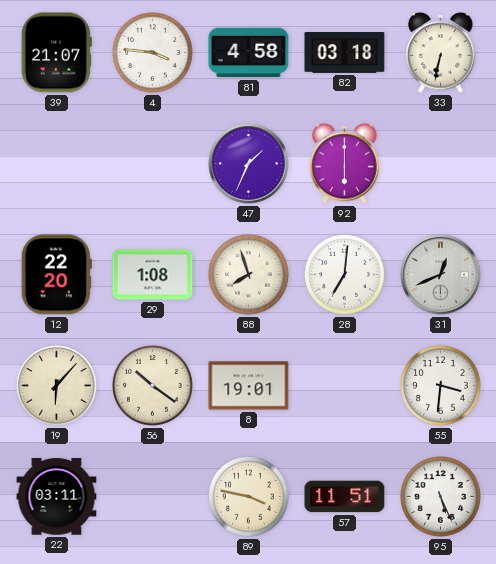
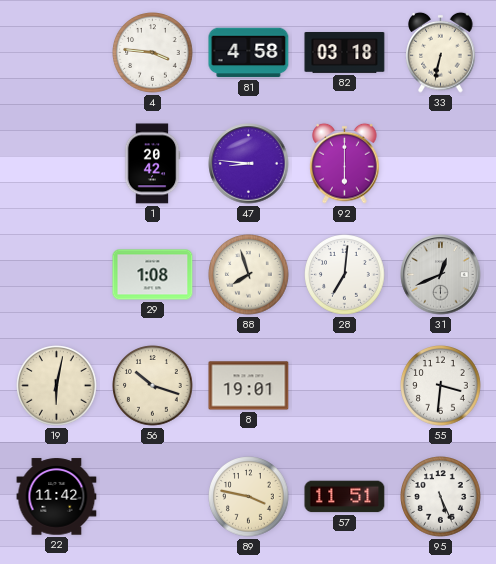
39: 21:07 -> none (56, 53)
1: none -> 20:42 (152, 164)
47: 1:34 -> 8:46 (249, 164)
12: 22:20 -> none (56, 275)
19: 6:07 -> 6:02 (57, 386)
56: 10:21 -> 10:18 (153, 386)
22: 03:11 -> 11:42 (57, 497)
